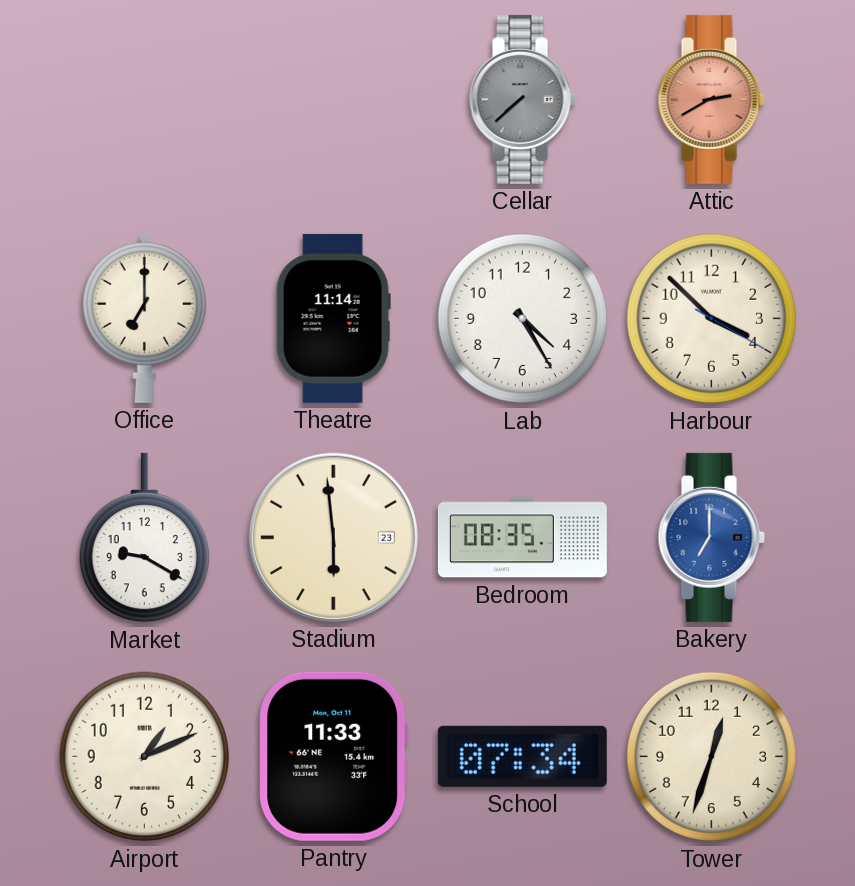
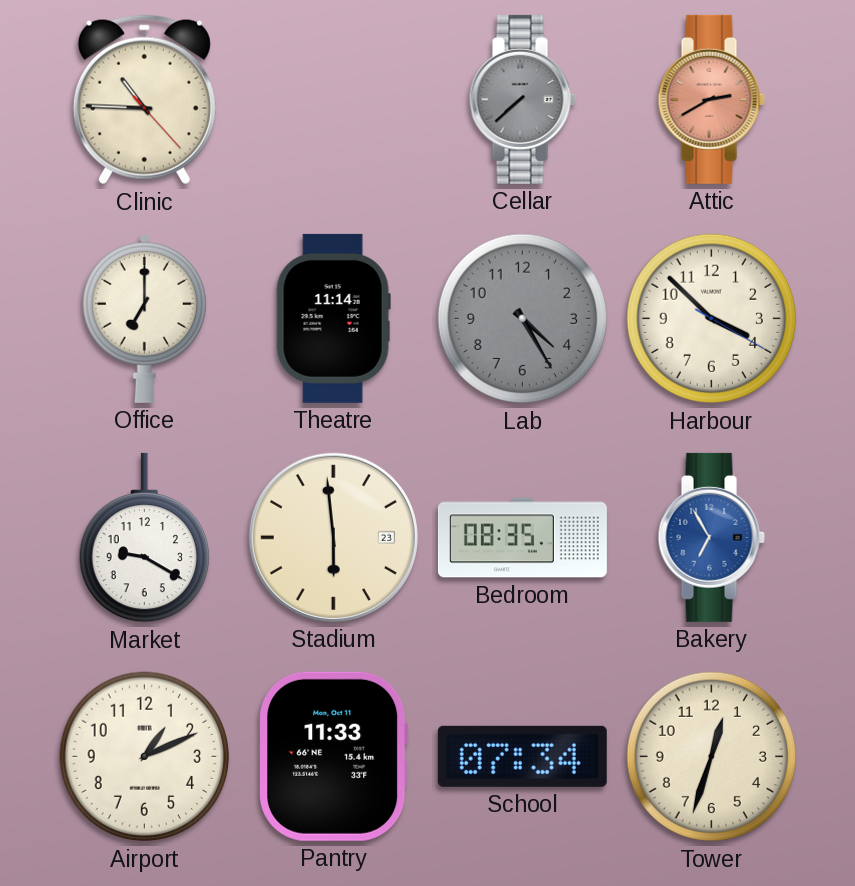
Clinic: none -> 10:45 (144, 100)
Lab dial: white -> grey (523, 319)
Bakery: 7:00 -> 6:55 (711, 537)
